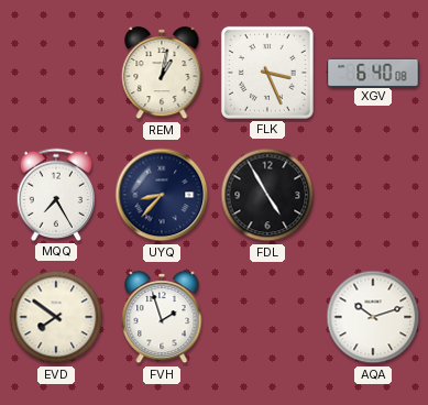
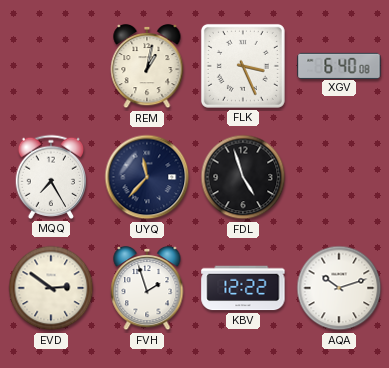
UYQ: 8:37 -> 11:37 (147, 177)
FDL: 4:55 -> 4:57 (243, 177)
EVD: 7:51 -> 2:51 (51, 288)
KBV: none -> 12:22 (243, 288)
